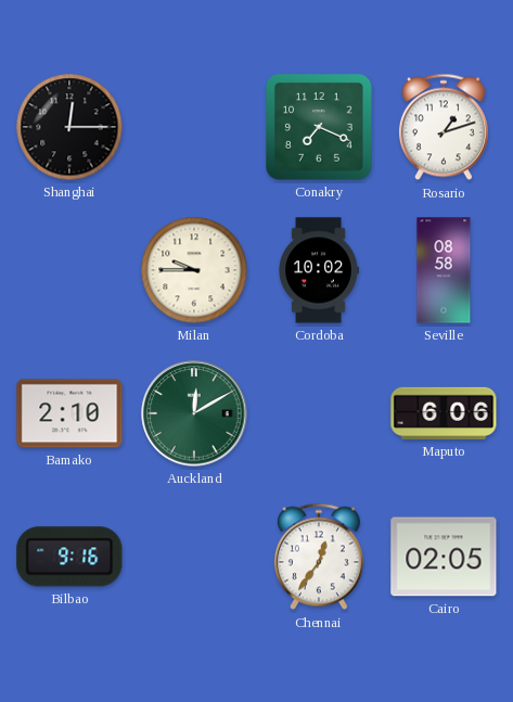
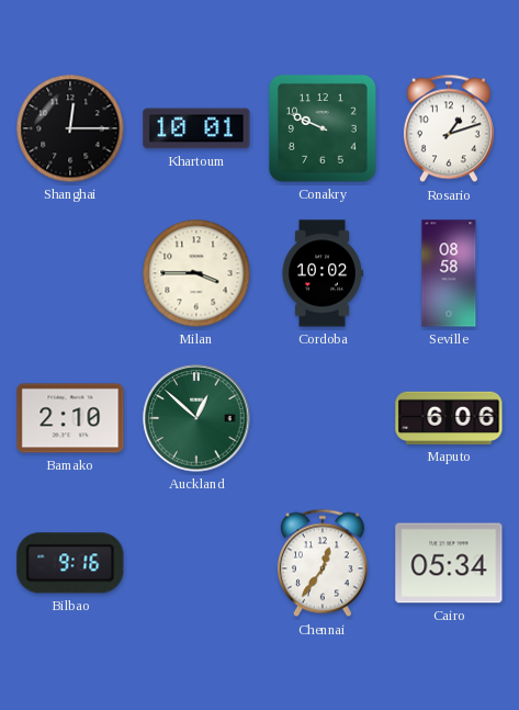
Khartoum: none -> 10:01 (196, 128)
Conakry: 7:19 -> 9:49 (324, 129)
Milan: 9:45 -> 3:45 (196, 273)
Auckland: 12:10 -> 12:52 (196, 418)
Cairo: 02:05 -> 05:34 (449, 563)
